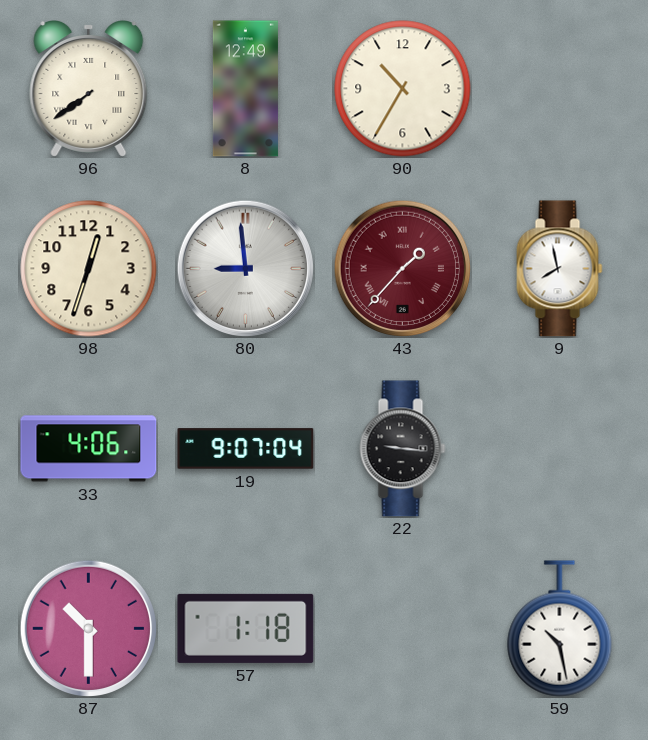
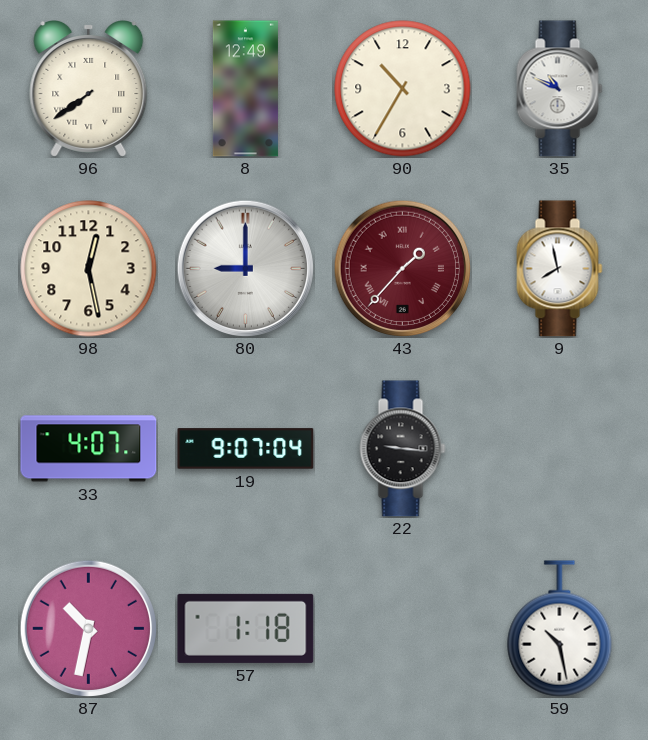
35: none -> 10:49 (560, 89)
98: 12:33 -> 12:28 (89, 269)
80: 8:59 -> 9:00 (245, 268)
33: 4:06 -> 4:07 (89, 449)
87: 10:30 -> 10:32 (88, 628)
